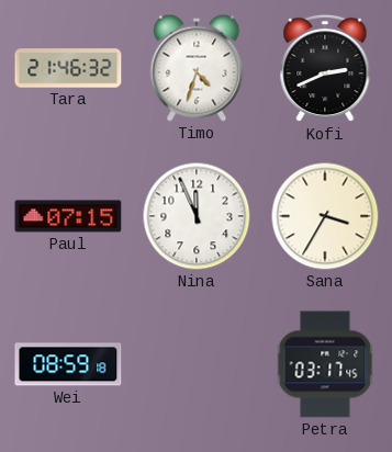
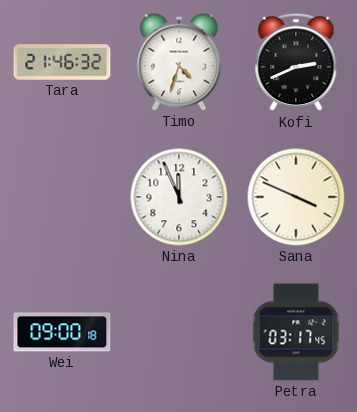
Paul: 07:15 -> none (68, 216)
Sana: 3:35 -> 3:49 (296, 197)
Wei: 08:59 -> 09:00 (62, 332)
